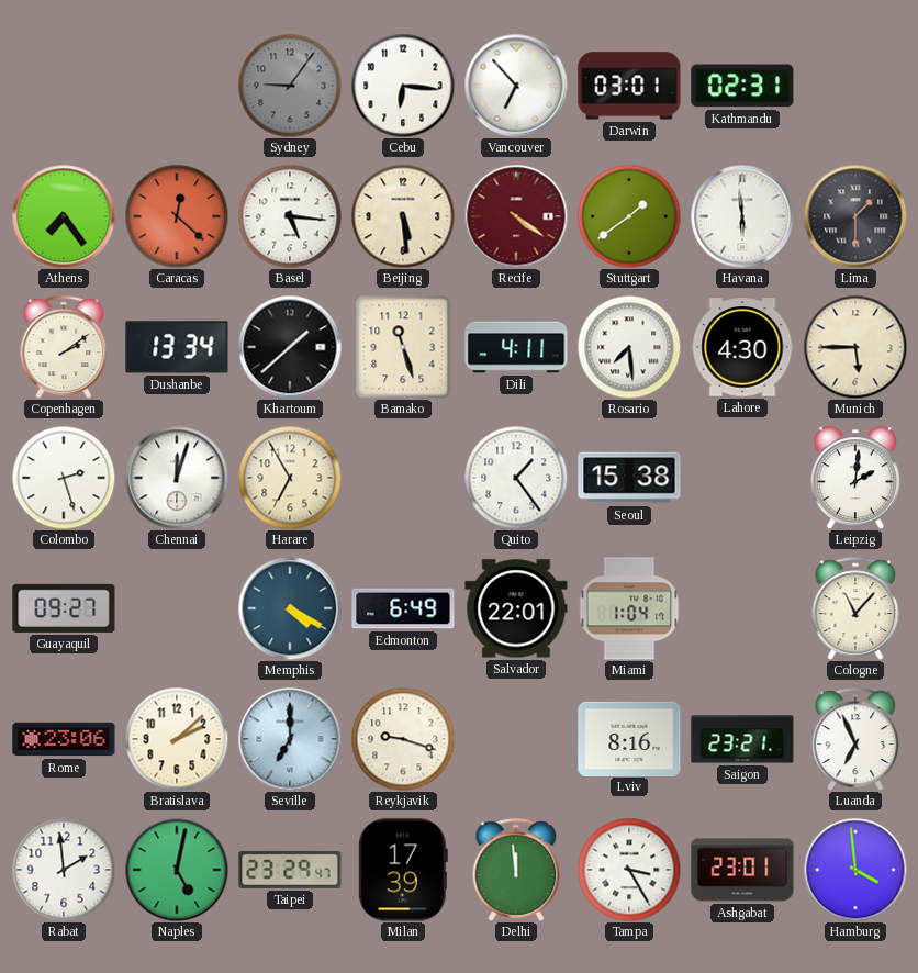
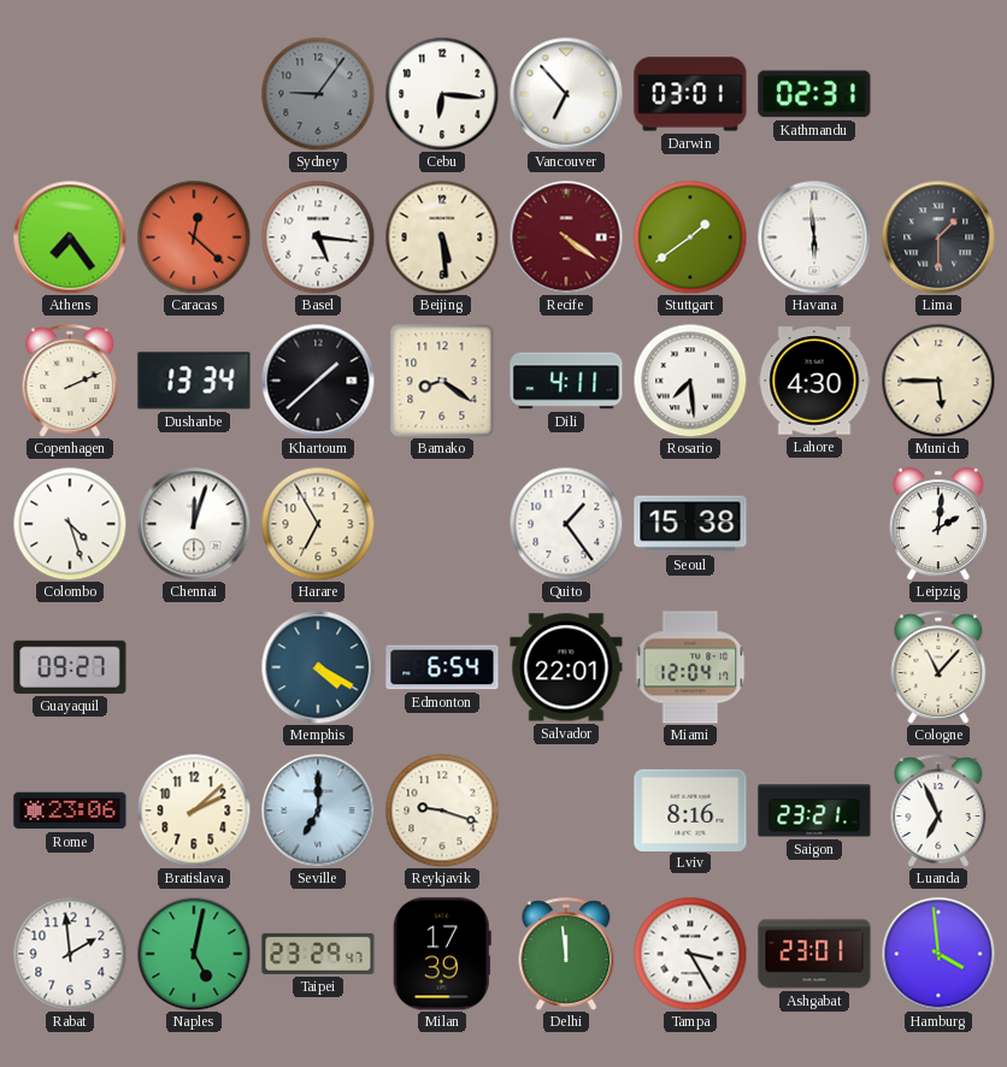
Copenhagen: 2:09 -> 2:11 (70, 381)
Bamako: 11:27 -> 8:21 (442, 381)
Colombo: 2:27 -> 4:27 (70, 524)
Edmonton: 6:49 -> 6:54 (442, 667)
Miami: 1:04 -> 12:04 (690, 667)
